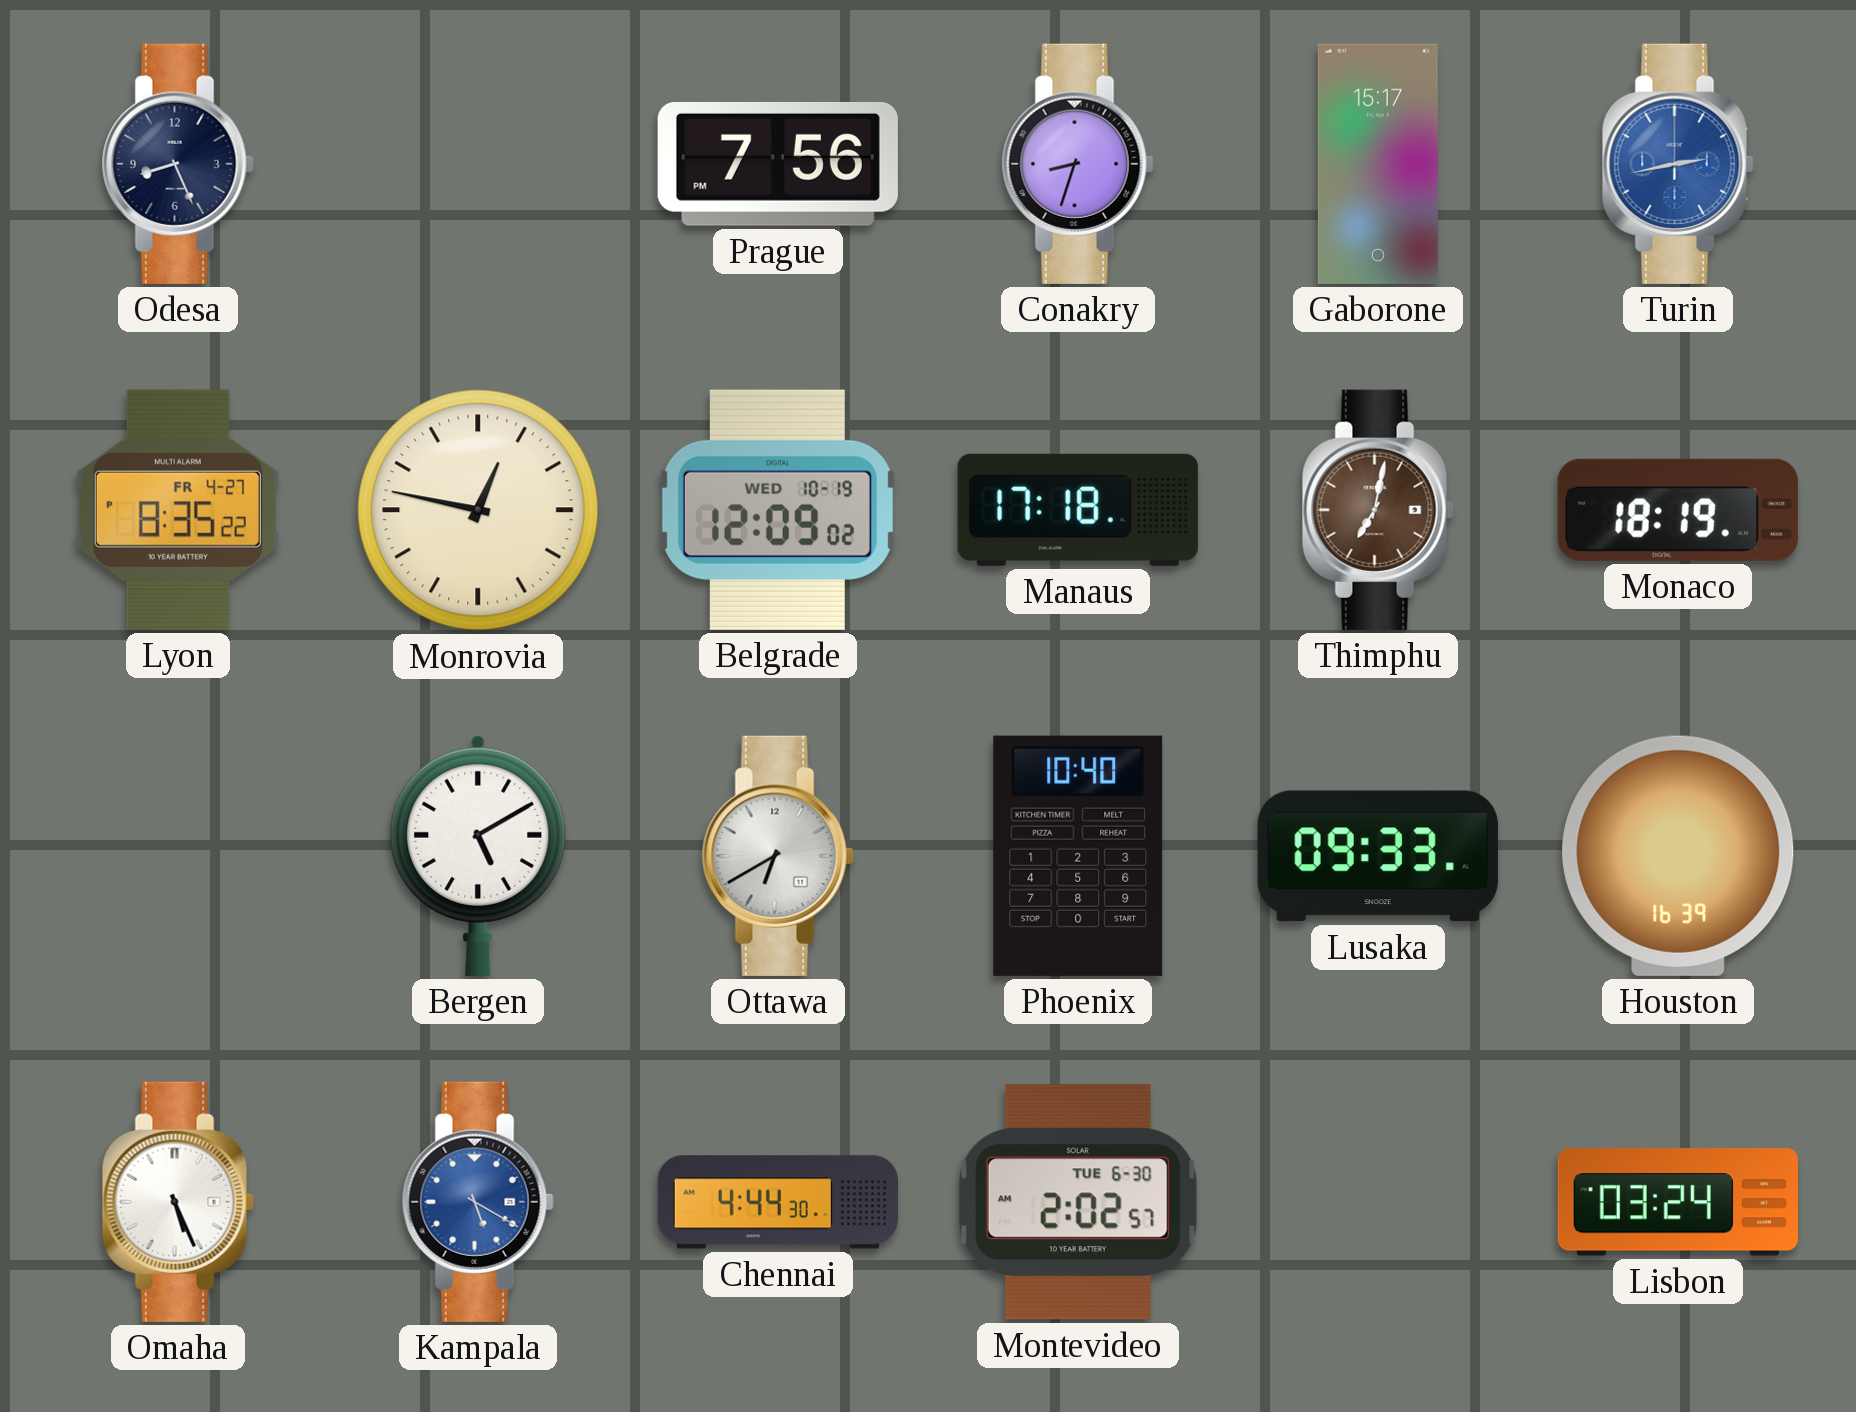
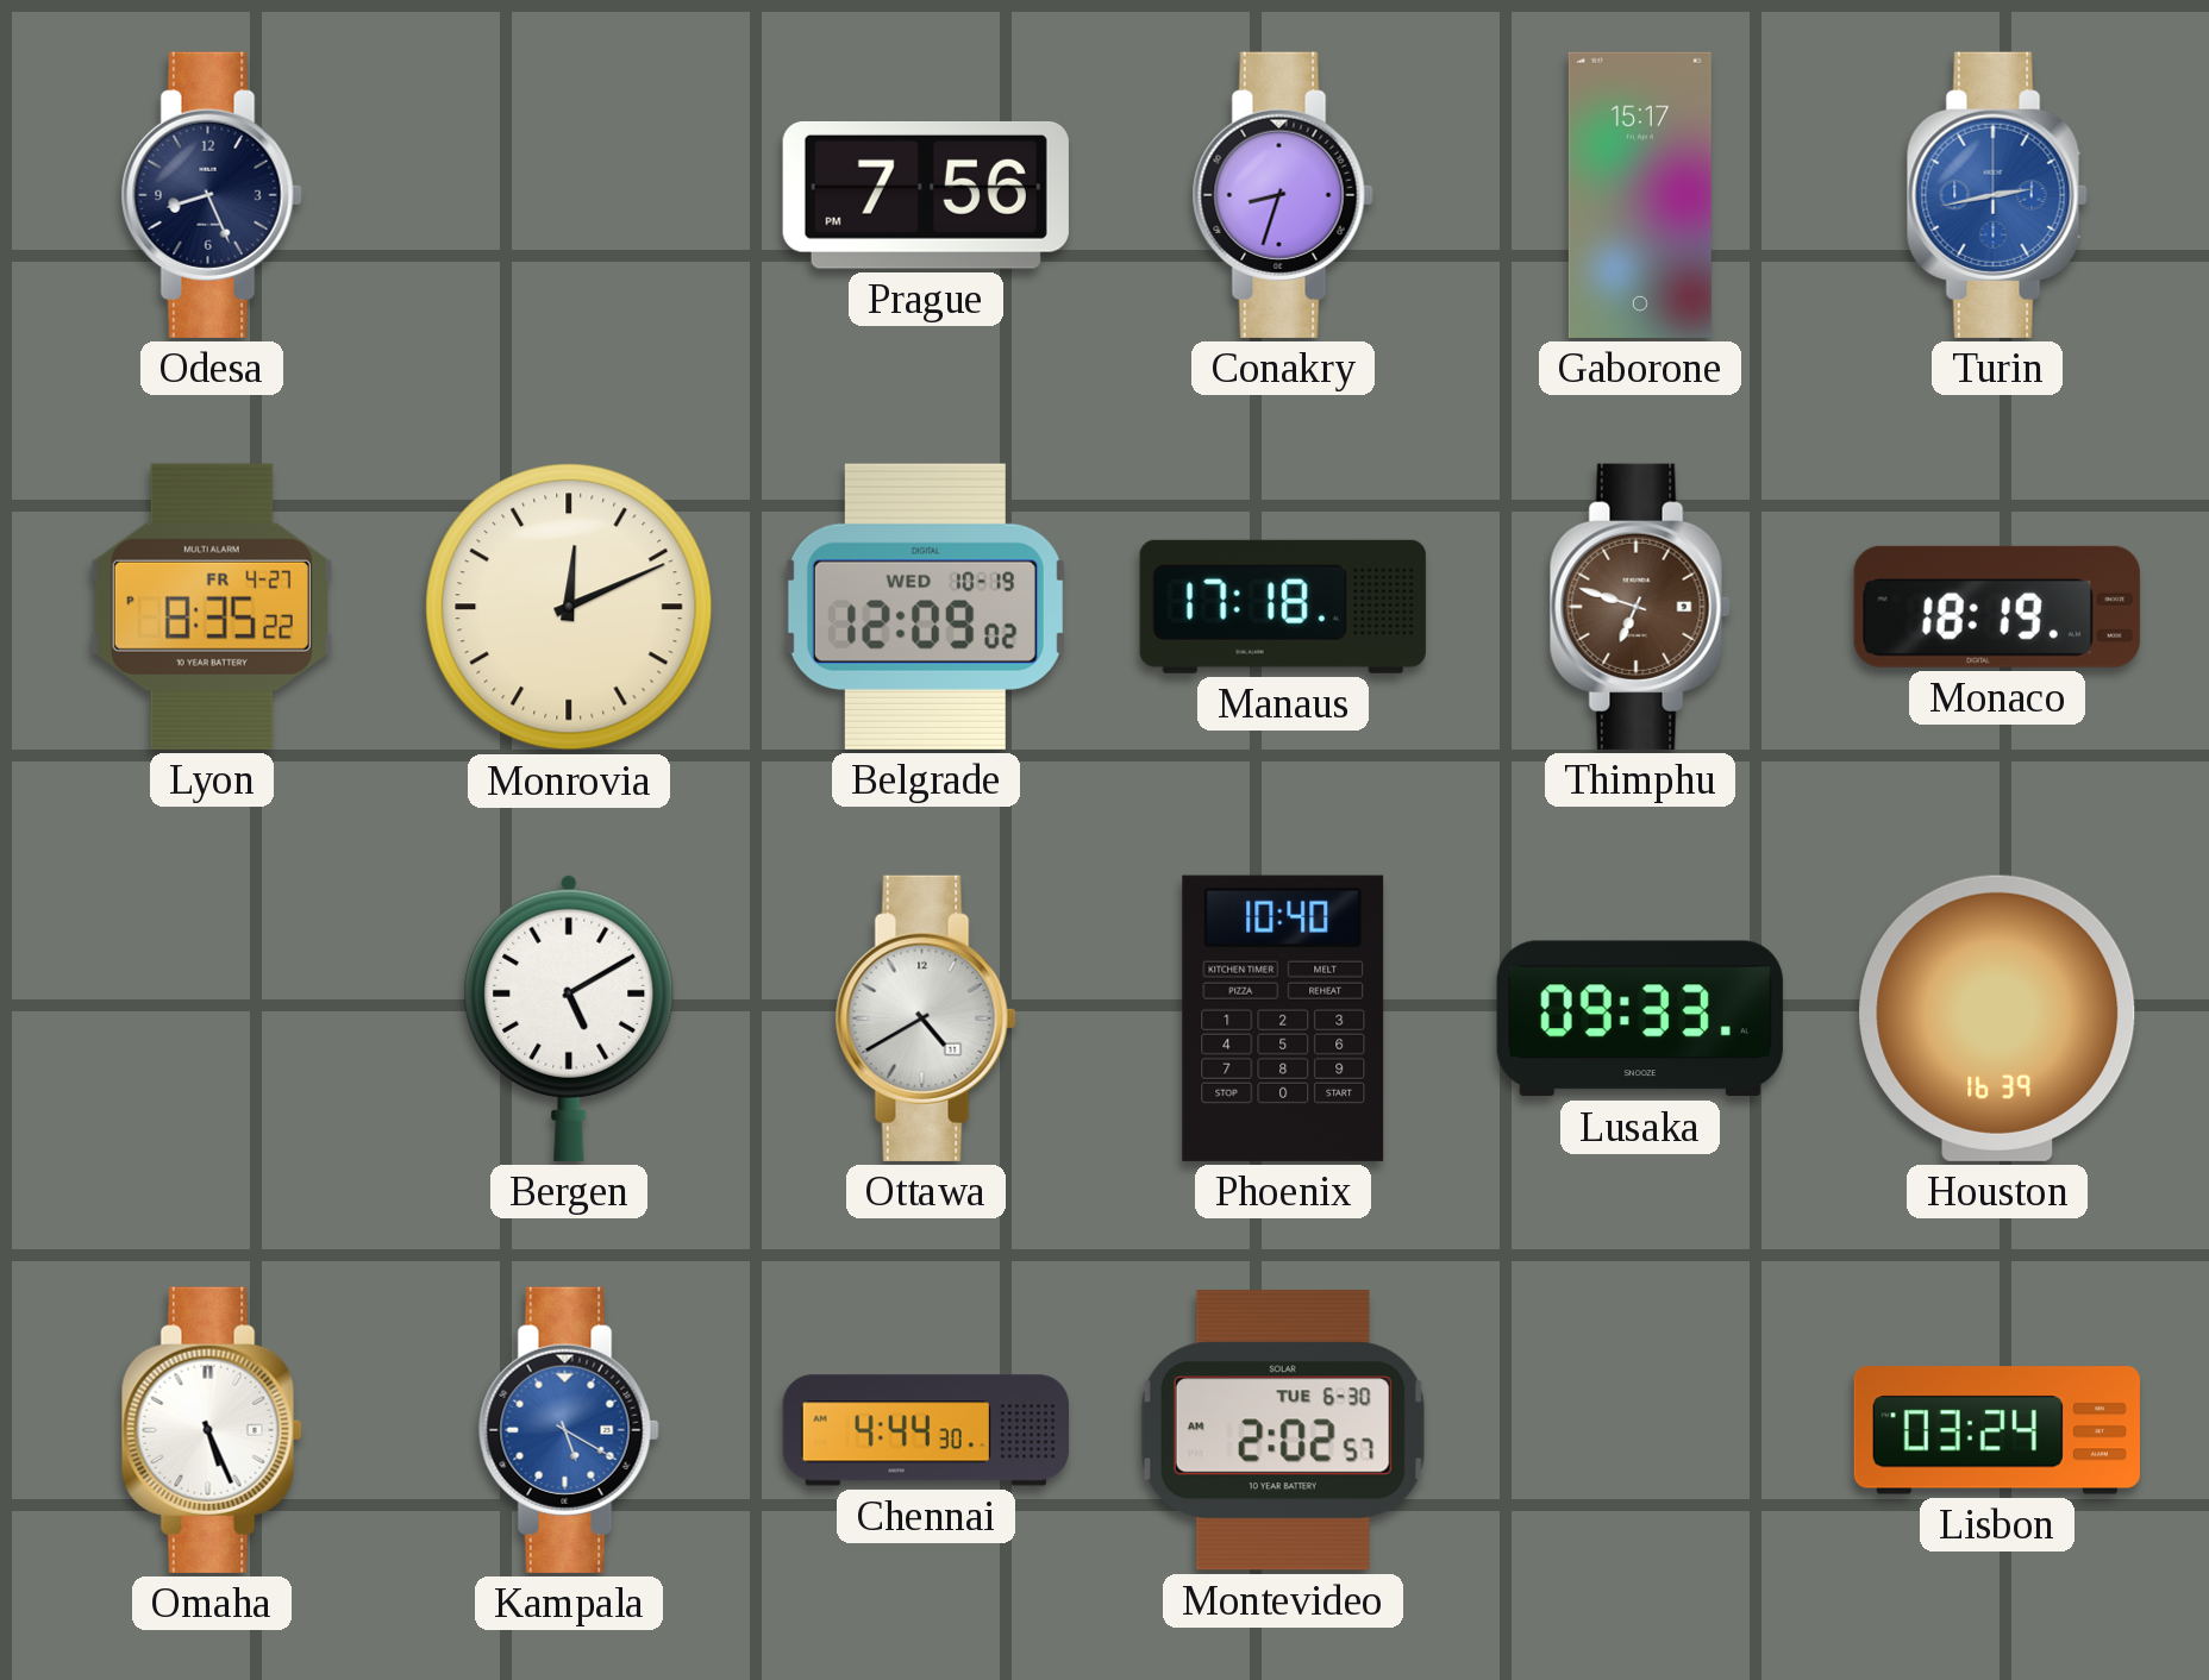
Monrovia: 12:47 -> 12:11 (569, 607)
Thimphu: 7:02 -> 6:48 (1640, 607)
Ottawa: 6:40 -> 4:40 (926, 1018)
